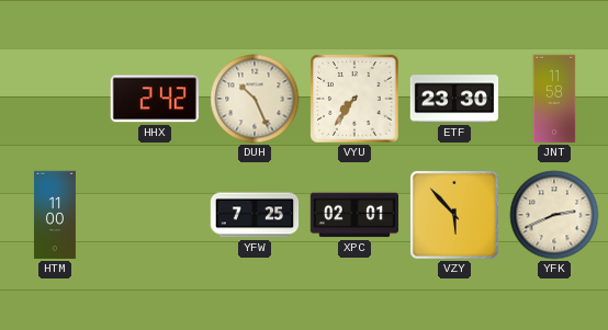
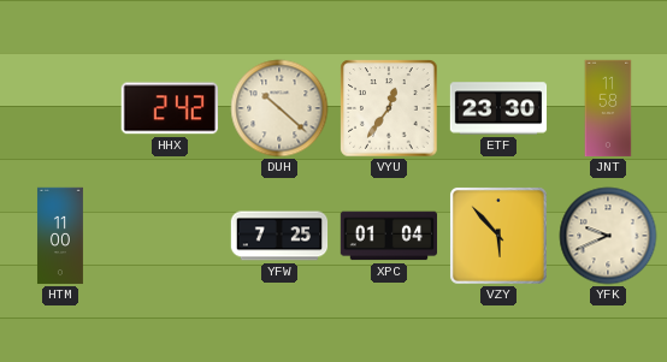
DUH: 10:26 -> 10:22 (279, 108)
VYU: 7:36 -> 12:36 (389, 108)
XPC: 02:01 -> 01:04 (389, 236)
YFK: 2:41 -> 9:41 (608, 236)
